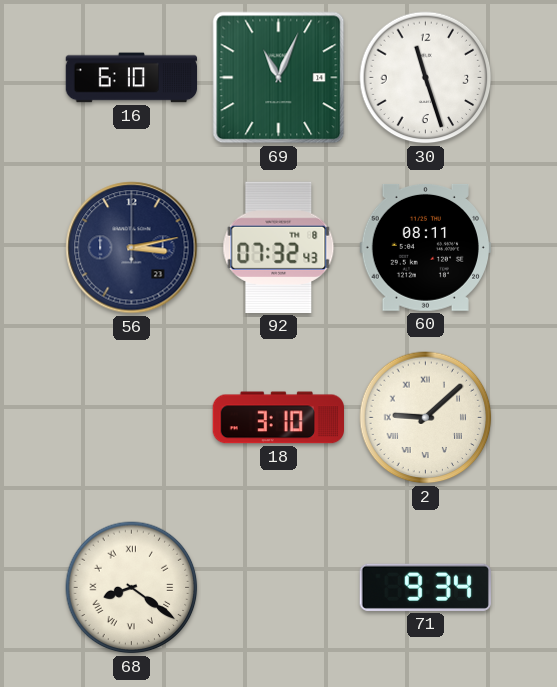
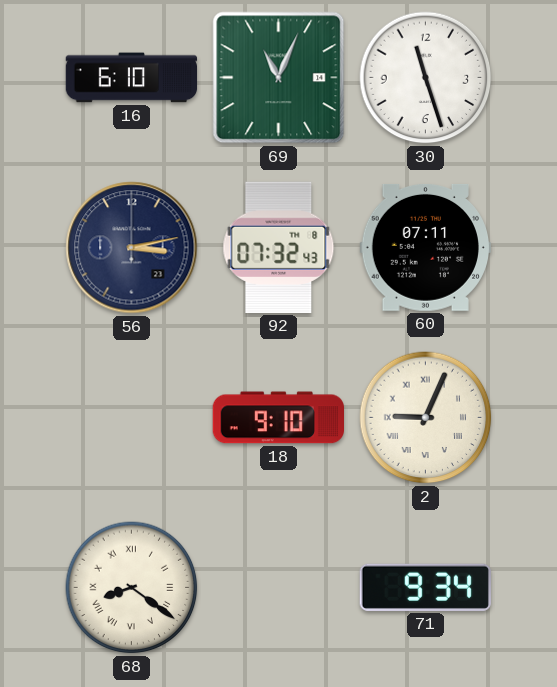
60: 08:11 -> 07:11 (425, 247)
18: 3:10 -> 9:10 (278, 418)
2: 9:08 -> 9:04 (426, 418)
